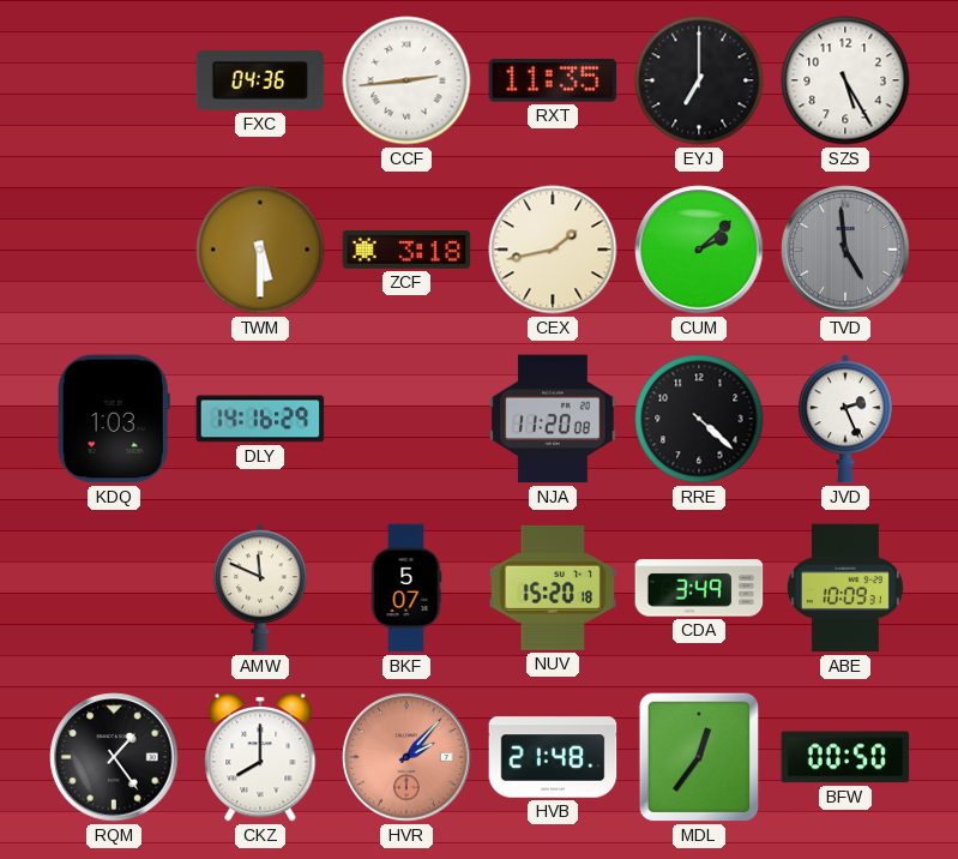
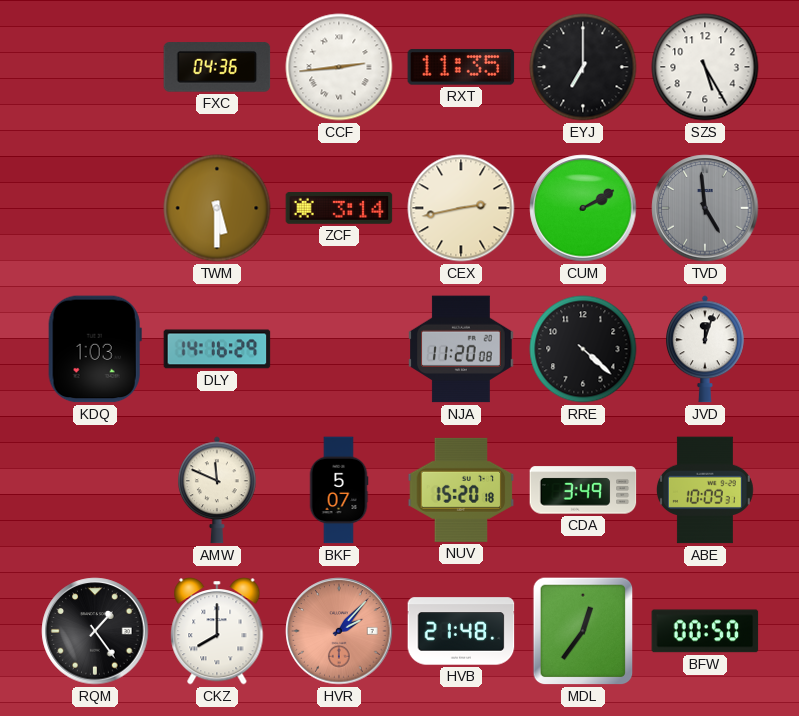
ZCF: 3:18 -> 3:14 (339, 208)
CEX: 1:43 -> 2:43 (461, 208)
CUM: 2:08 -> 2:10 (583, 208)
JVD: 2:26 -> 12:03 (706, 349)
